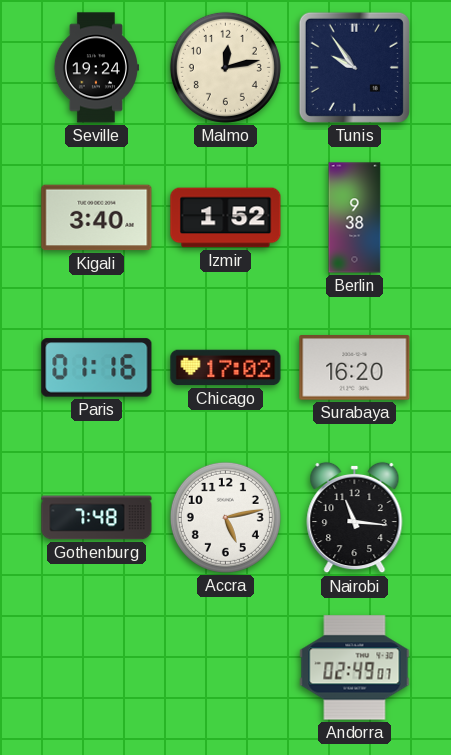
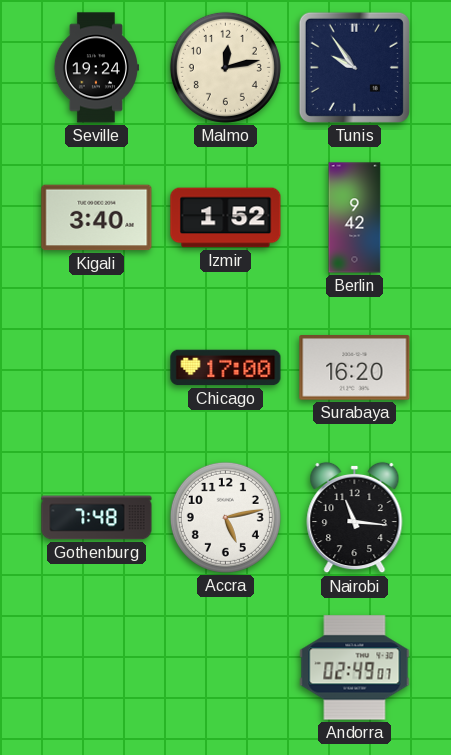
Berlin: 9:38 -> 9:42 (355, 218)
Paris: 01:16 -> none (97, 368)
Chicago: 17:02 -> 17:00 (226, 368)
